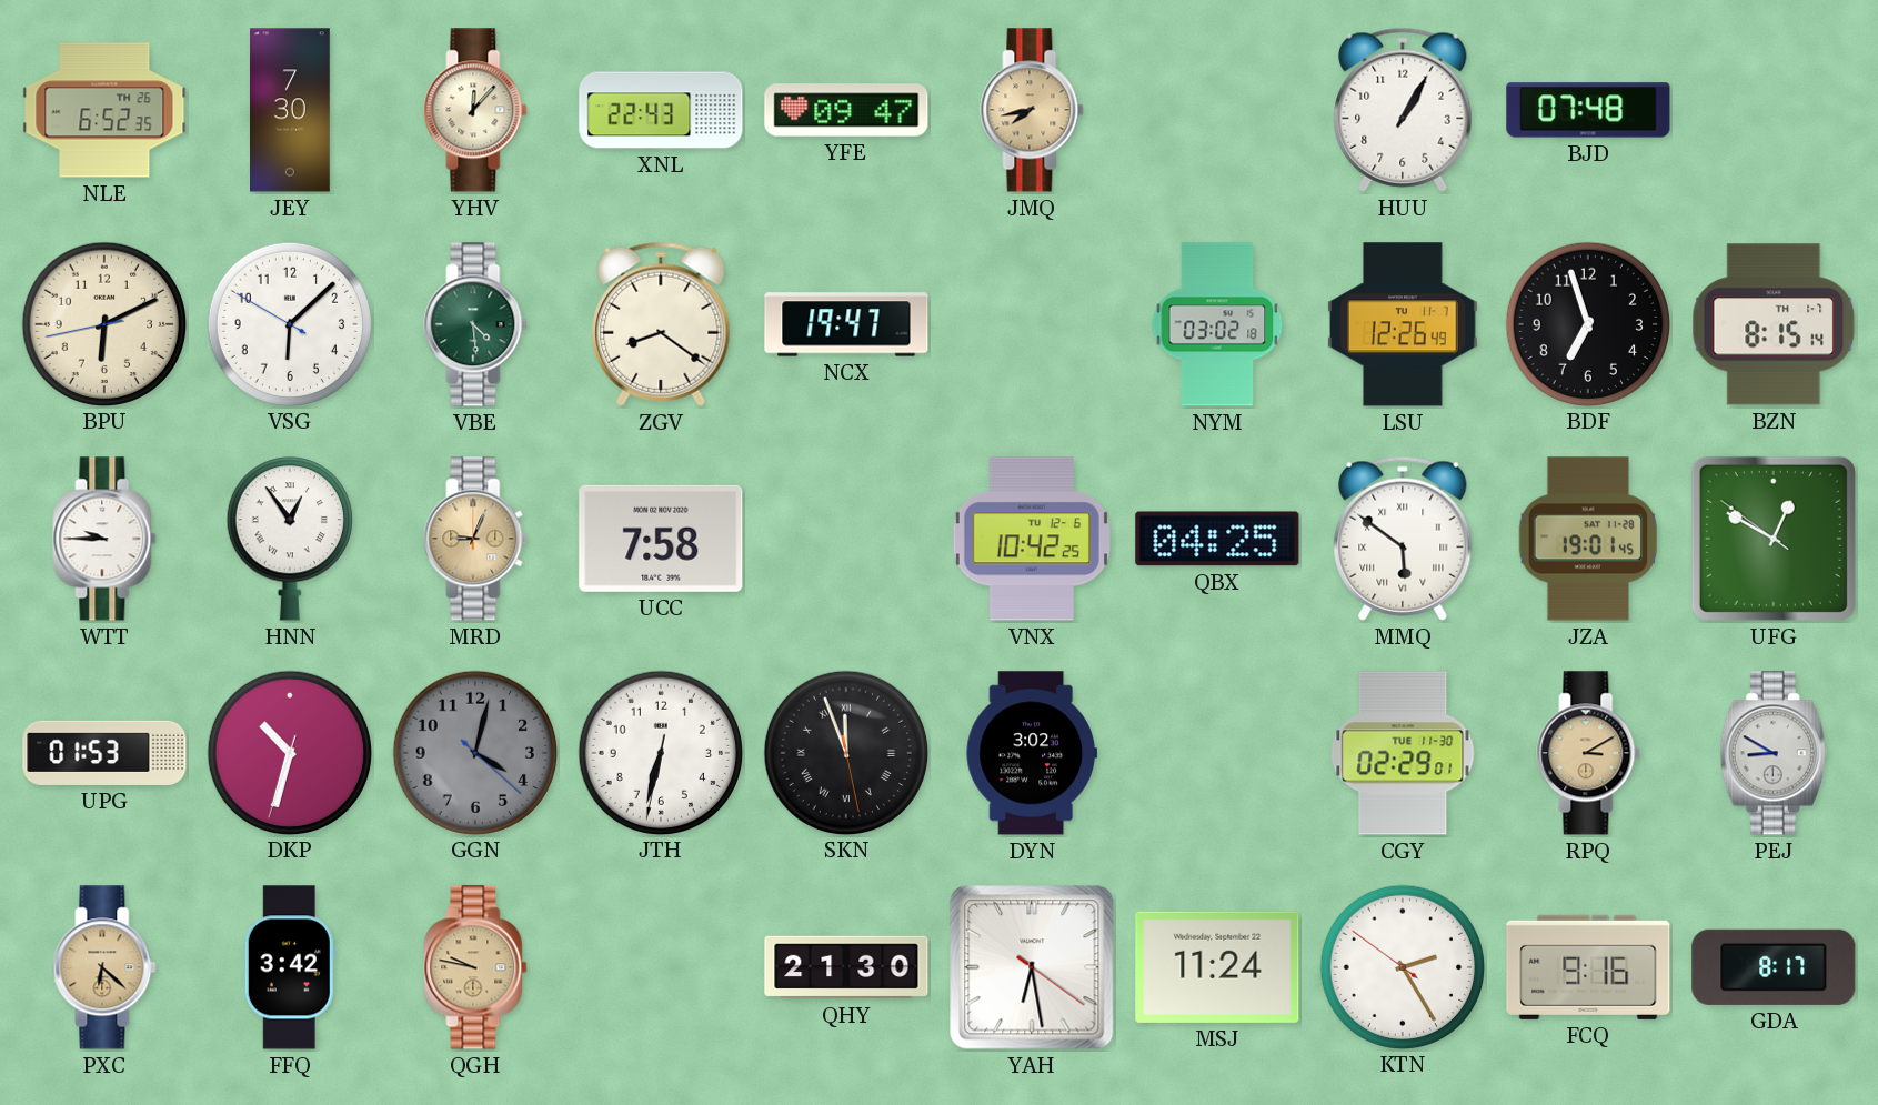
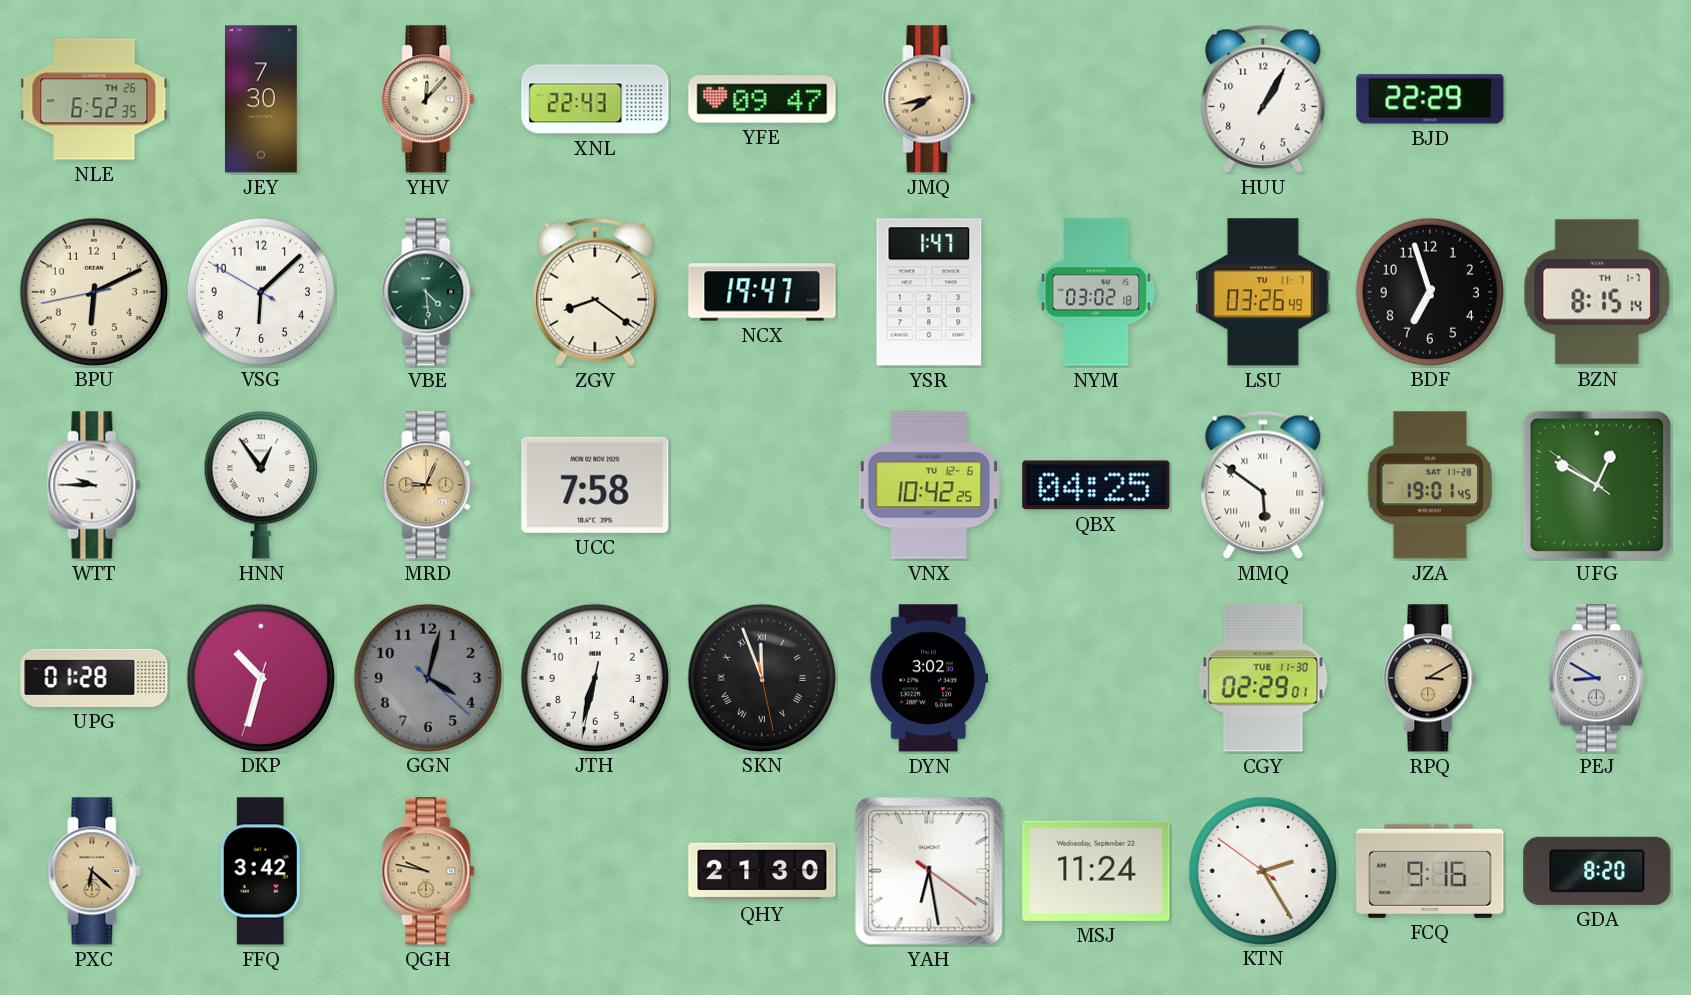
BJD: 07:48 -> 22:29 (1430, 99)
YSR: none -> 1:47 (929, 292)
LSU: 12:26 -> 03:26 (1263, 292)
UPG: 01:53 -> 01:28 (94, 678)
GDA: 8:17 -> 8:20 (1597, 871)
